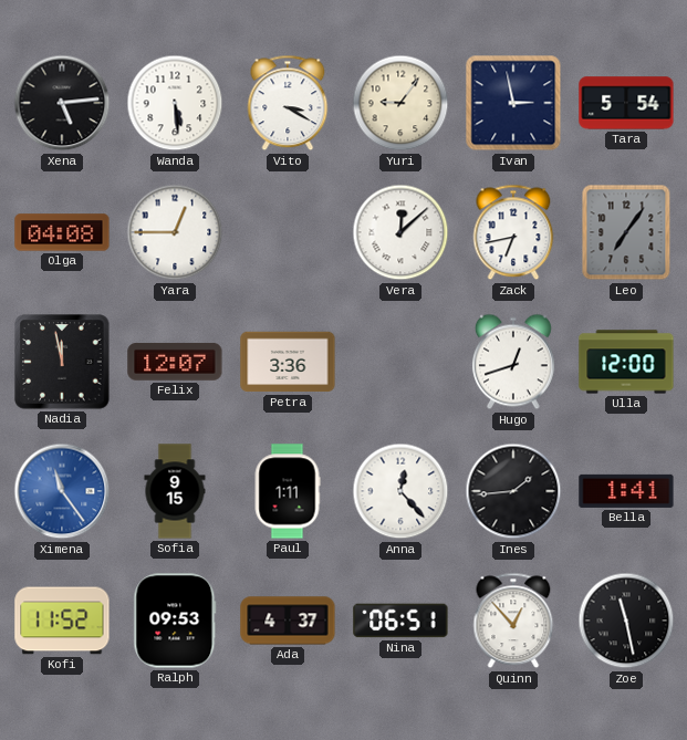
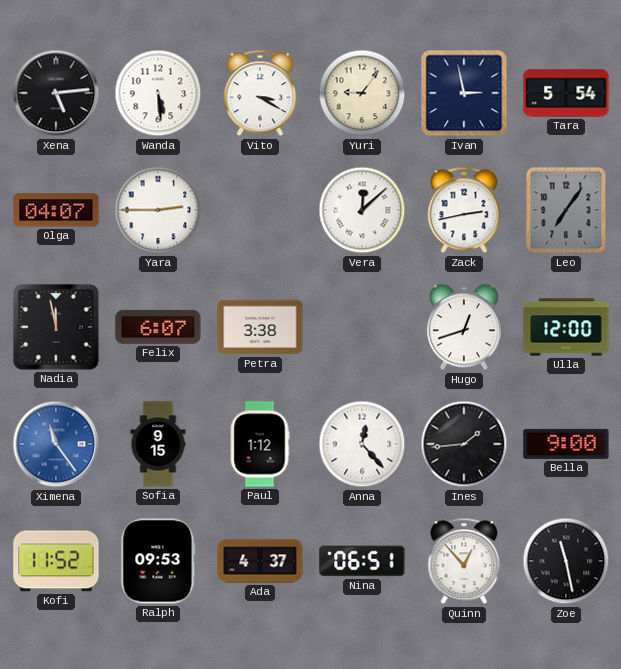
Olga: 04:08 -> 04:07 (56, 210)
Yara: 12:45 -> 2:45 (158, 210)
Zack: 6:43 -> 2:43 (464, 210)
Felix: 12:07 -> 6:07 (158, 327)
Petra: 3:36 -> 3:38 (260, 327)
Paul: 1:11 -> 1:12 (260, 444)
Bella: 1:41 -> 9:00 (566, 444)
